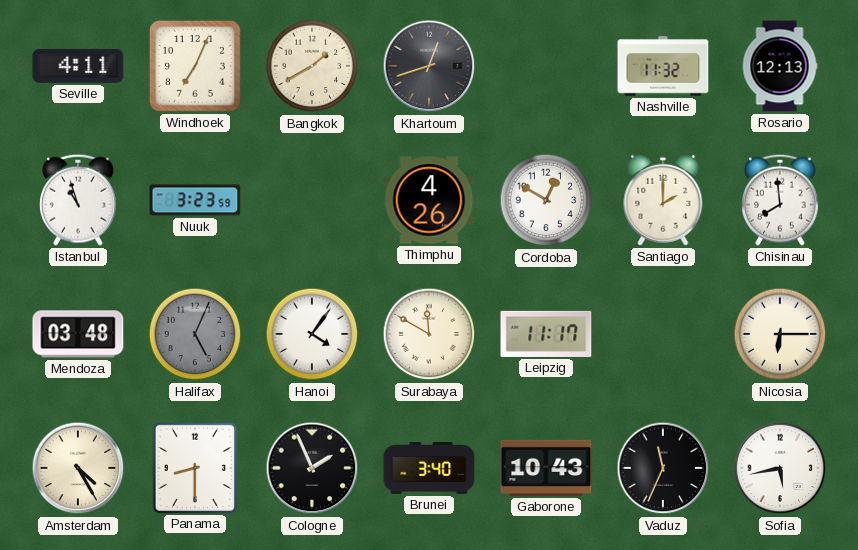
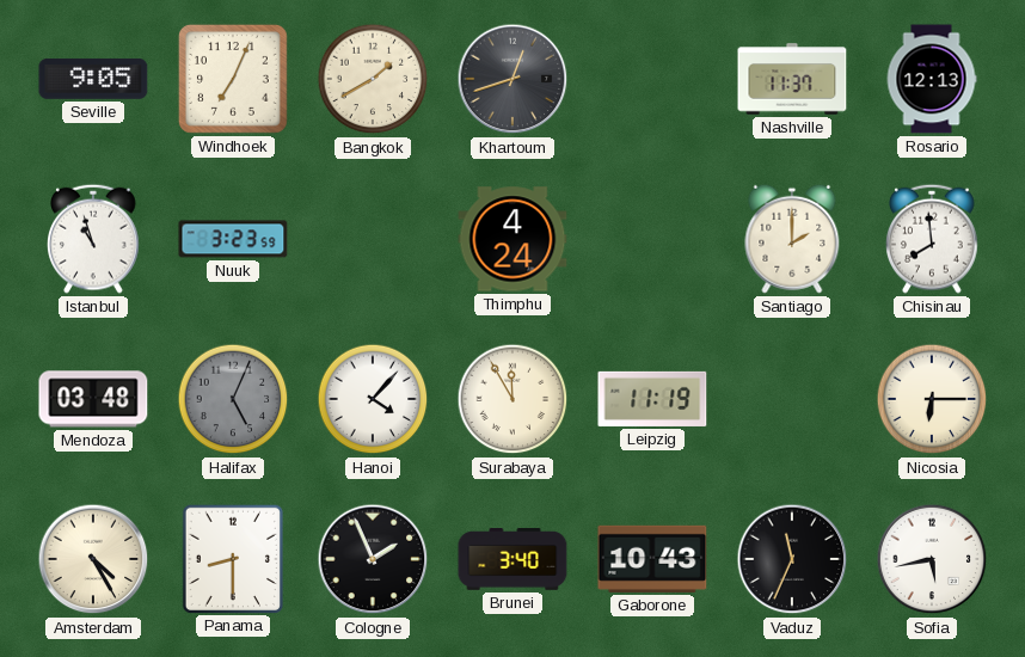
Seville: 4:11 -> 9:05 (93, 79)
Nashville: 11:32 -> 11:37 (792, 79)
Thimphu: 4:26 -> 4:24 (512, 239)
Cordoba: 12:50 -> none (546, 200)
Hanoi: 4:06 -> 4:07 (373, 399)
Surabaya: 11:50 -> 11:55 (512, 399)
Leipzig: 11:17 -> 11:19 (652, 399)
